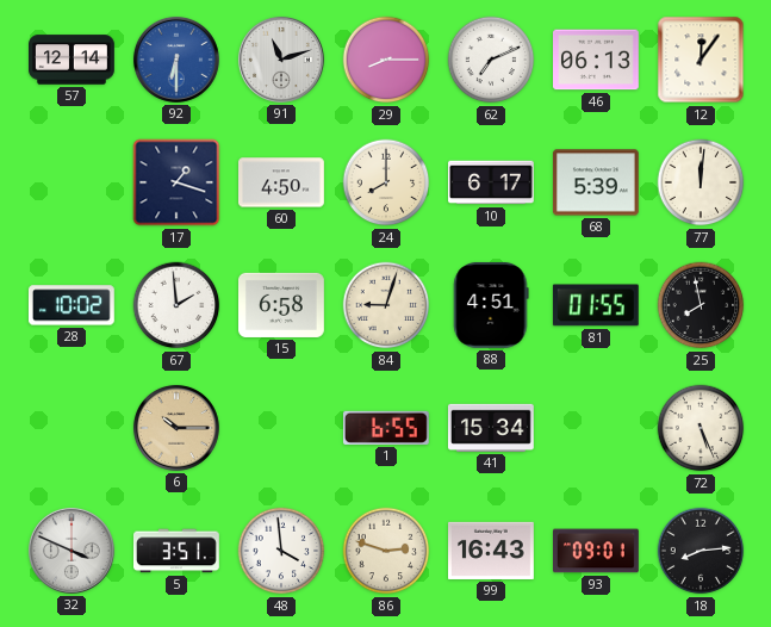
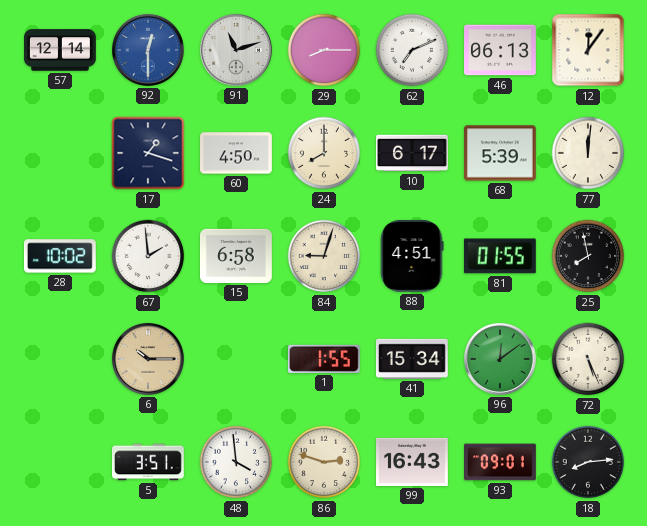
92: 6:30 -> 12:30 (148, 50)
1: 6:55 -> 1:55 (324, 359)
96: none -> 12:09 (500, 359)
32: 3:49 -> none (71, 551)
